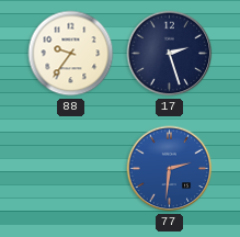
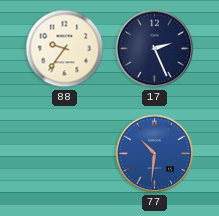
17: 2:27 -> 2:26 (155, 49)
77: 2:31 -> 10:31 (155, 154)
